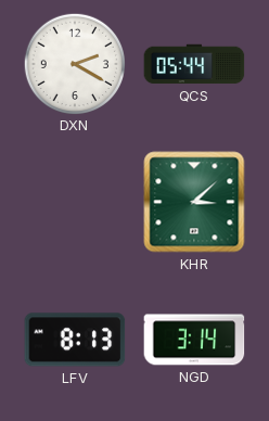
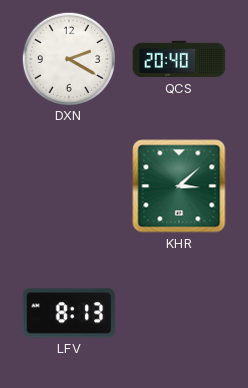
QCS: 05:44 -> 20:40 (179, 59)
NGD: 3:14 -> none (194, 340)
